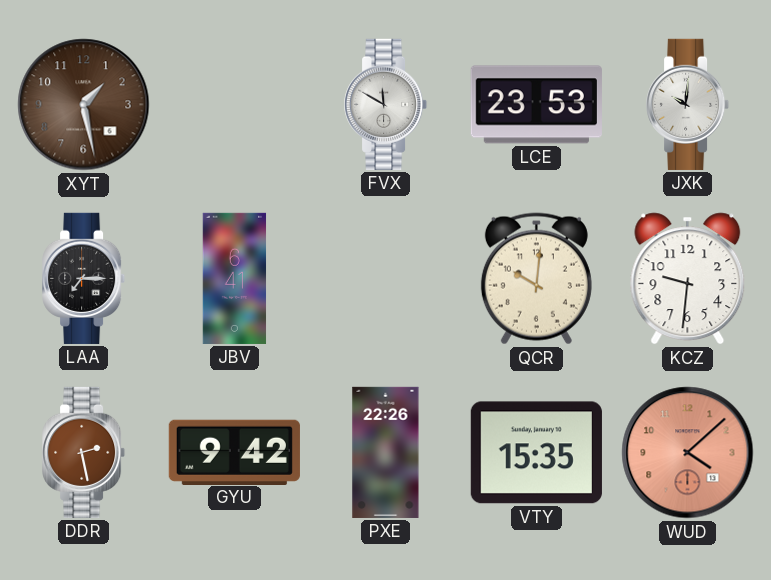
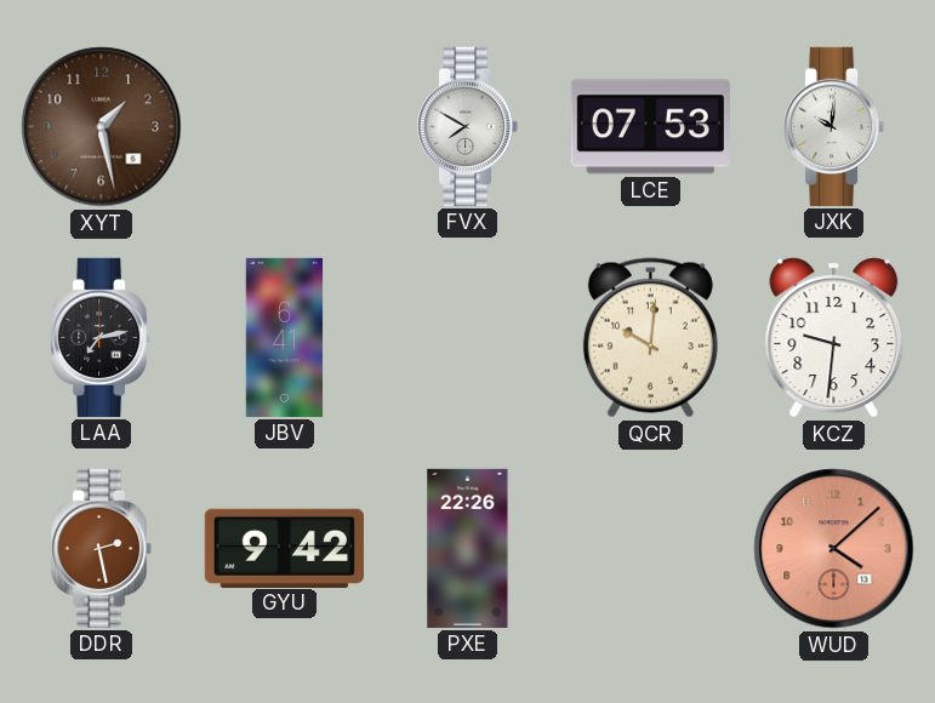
FVX: 11:50 -> 7:50 (468, 126)
LCE: 23:53 -> 07:53 (650, 127)
LAA: 7:15 -> 7:13 (102, 337)
VTY: 15:35 -> none (536, 453)
